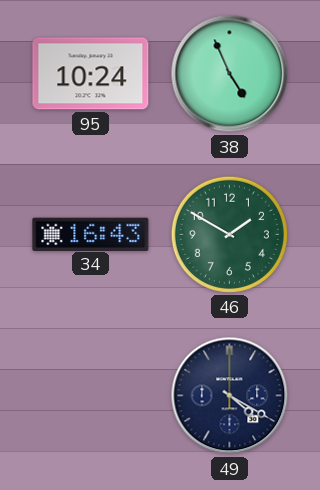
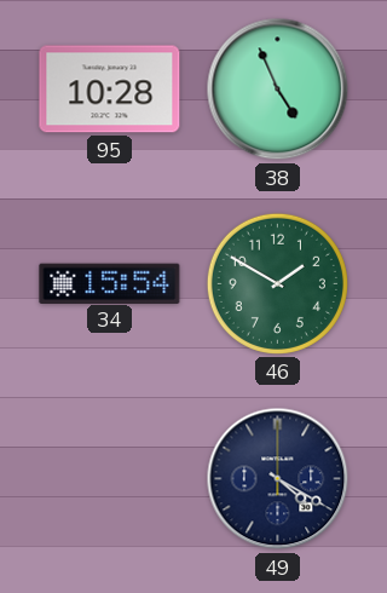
95: 10:24 -> 10:28 (110, 90)
34: 16:43 -> 15:54 (110, 283)
